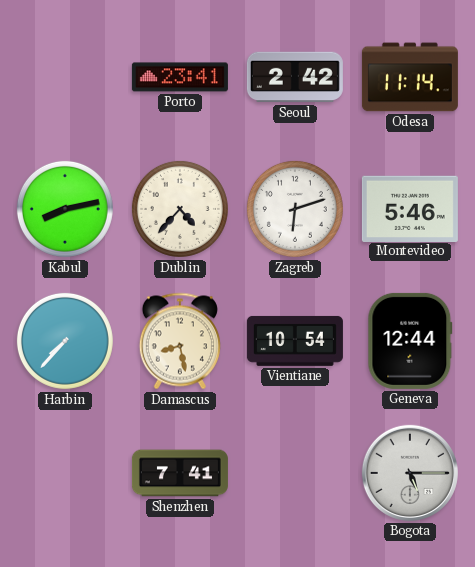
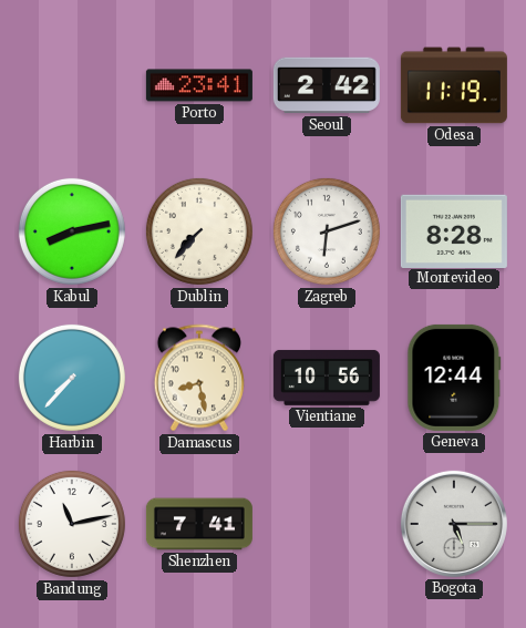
Odesa: 11:14 -> 11:19 (454, 85)
Dublin: 4:37 -> 7:37 (199, 231)
Montevideo: 5:46 -> 8:28 (454, 230)
Vientiane: 10:54 -> 10:56 (327, 378)
Bandung: none -> 11:13 (72, 524)
